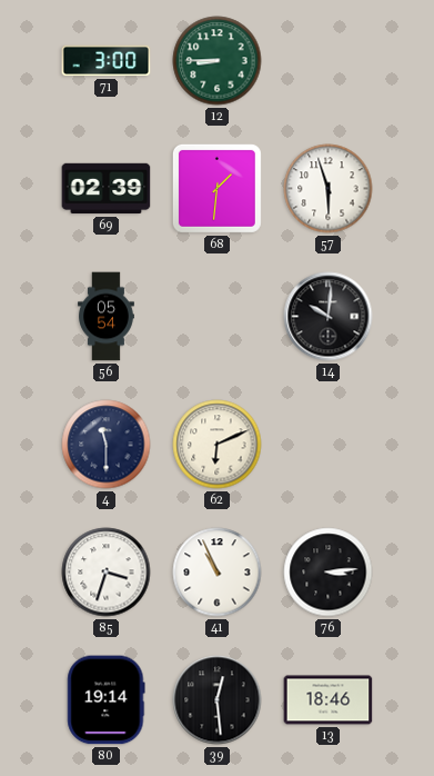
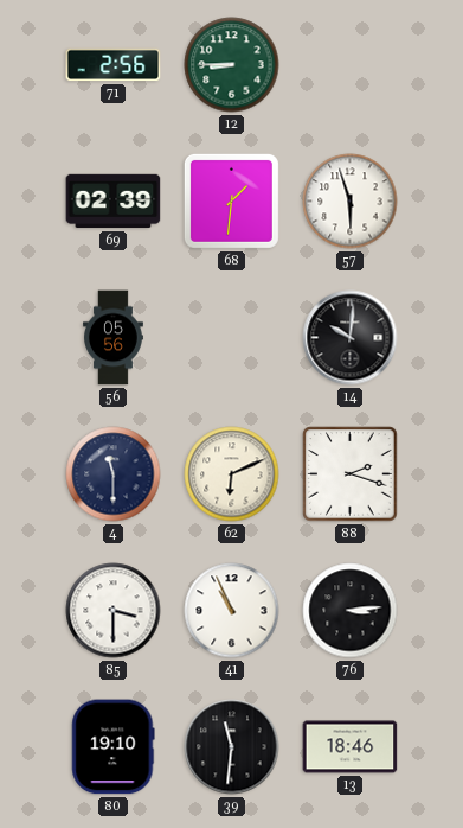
71: 3:00 -> 2:56 (114, 65)
56: 05:54 -> 05:56 (114, 338)
88: none -> 2:18 (351, 474)
85: 3:33 -> 3:30 (114, 611)
80: 19:14 -> 19:10 (114, 747)
39: 12:29 -> 11:31 (232, 747)
